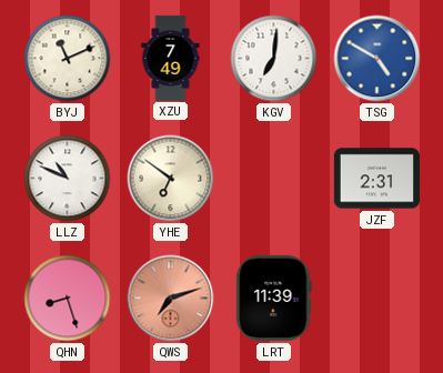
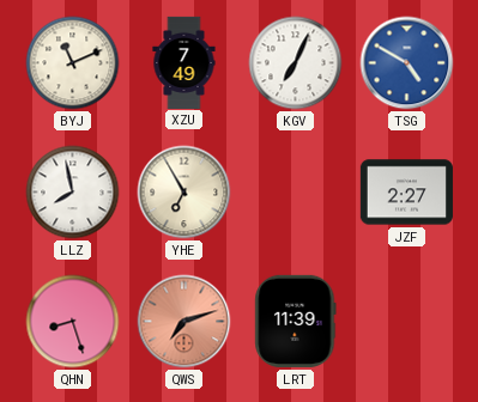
KGV: 7:01 -> 7:04 (296, 63)
LLZ: 10:49 -> 7:58 (73, 193)
YHE: 6:51 -> 6:55 (184, 193)
JZF: 2:31 -> 2:27 (406, 193)
